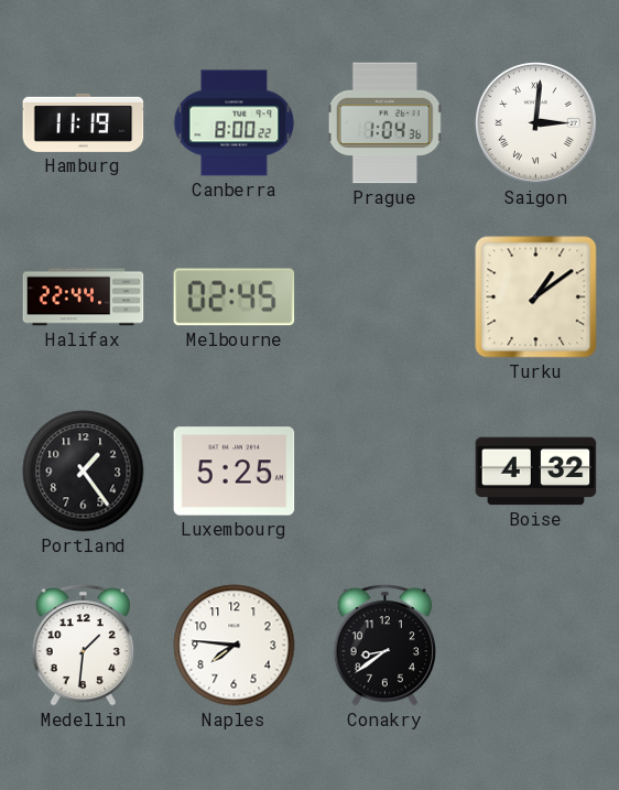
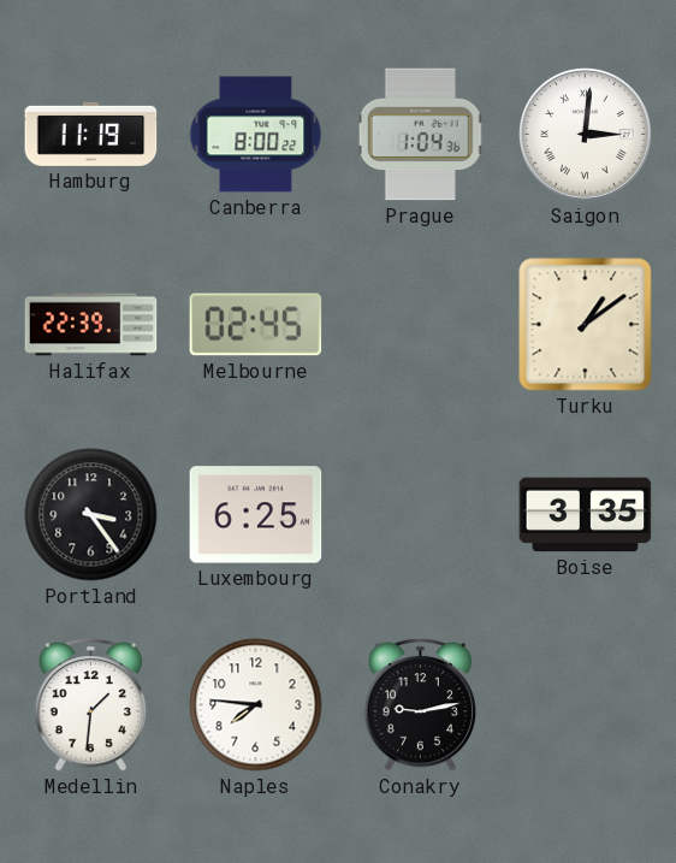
Halifax: 22:44 -> 22:39 (91, 325)
Portland: 1:24 -> 3:24 (91, 515)
Luxembourg: 5:25 -> 6:25 (256, 515)
Boise: 4:32 -> 3:35 (586, 515)
Conakry: 8:39 -> 9:13 (421, 704)
